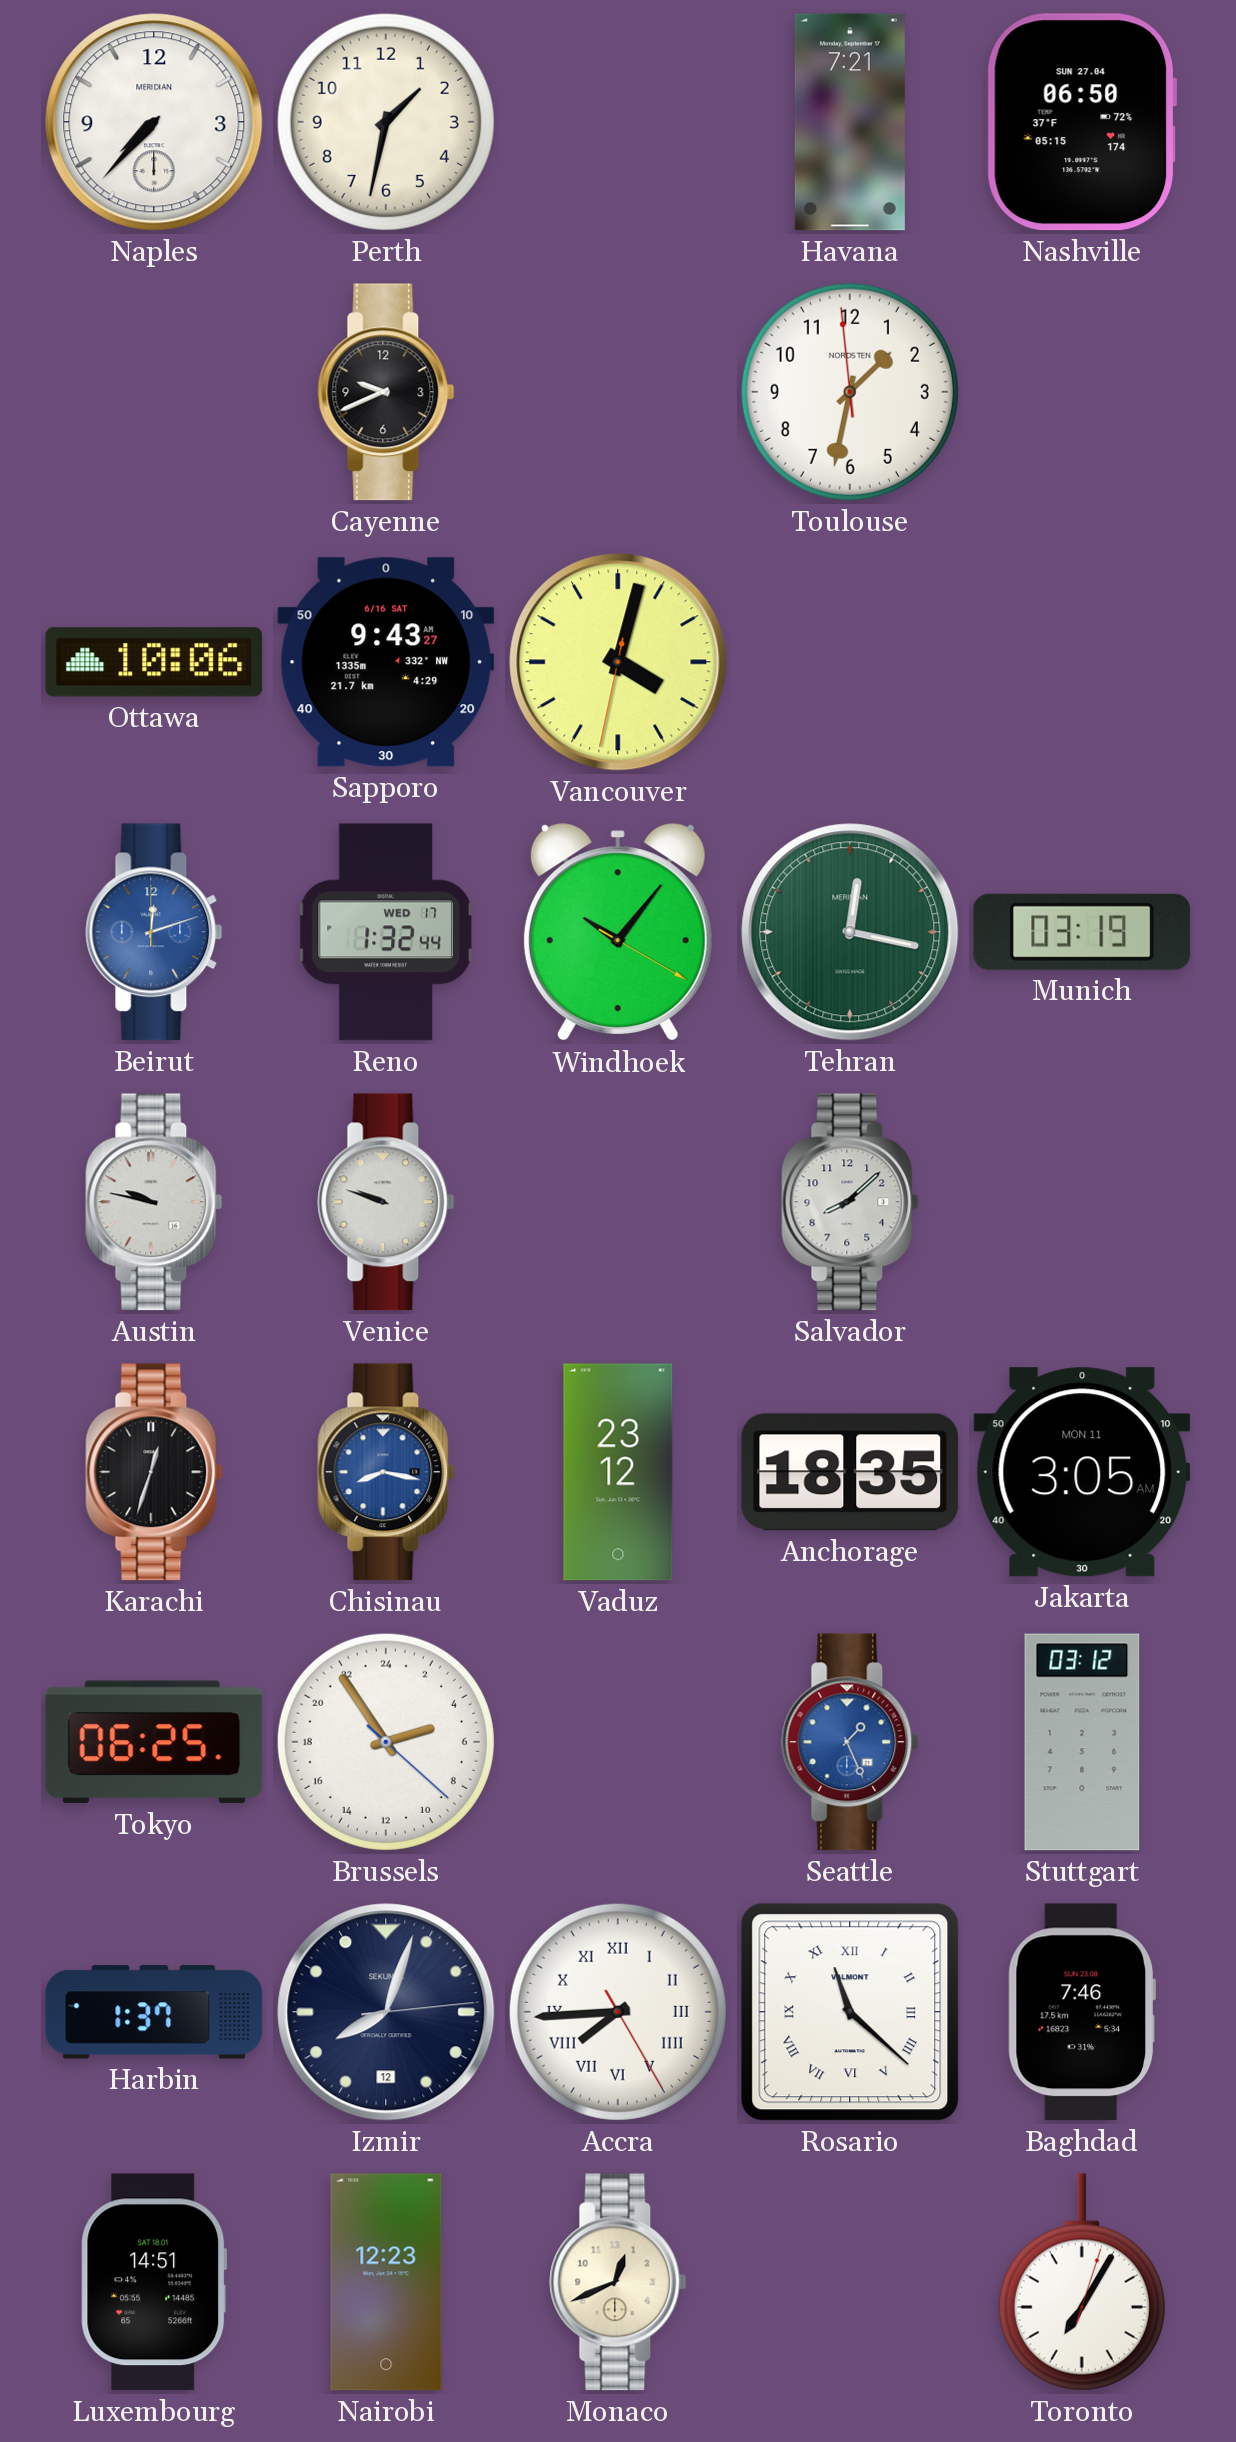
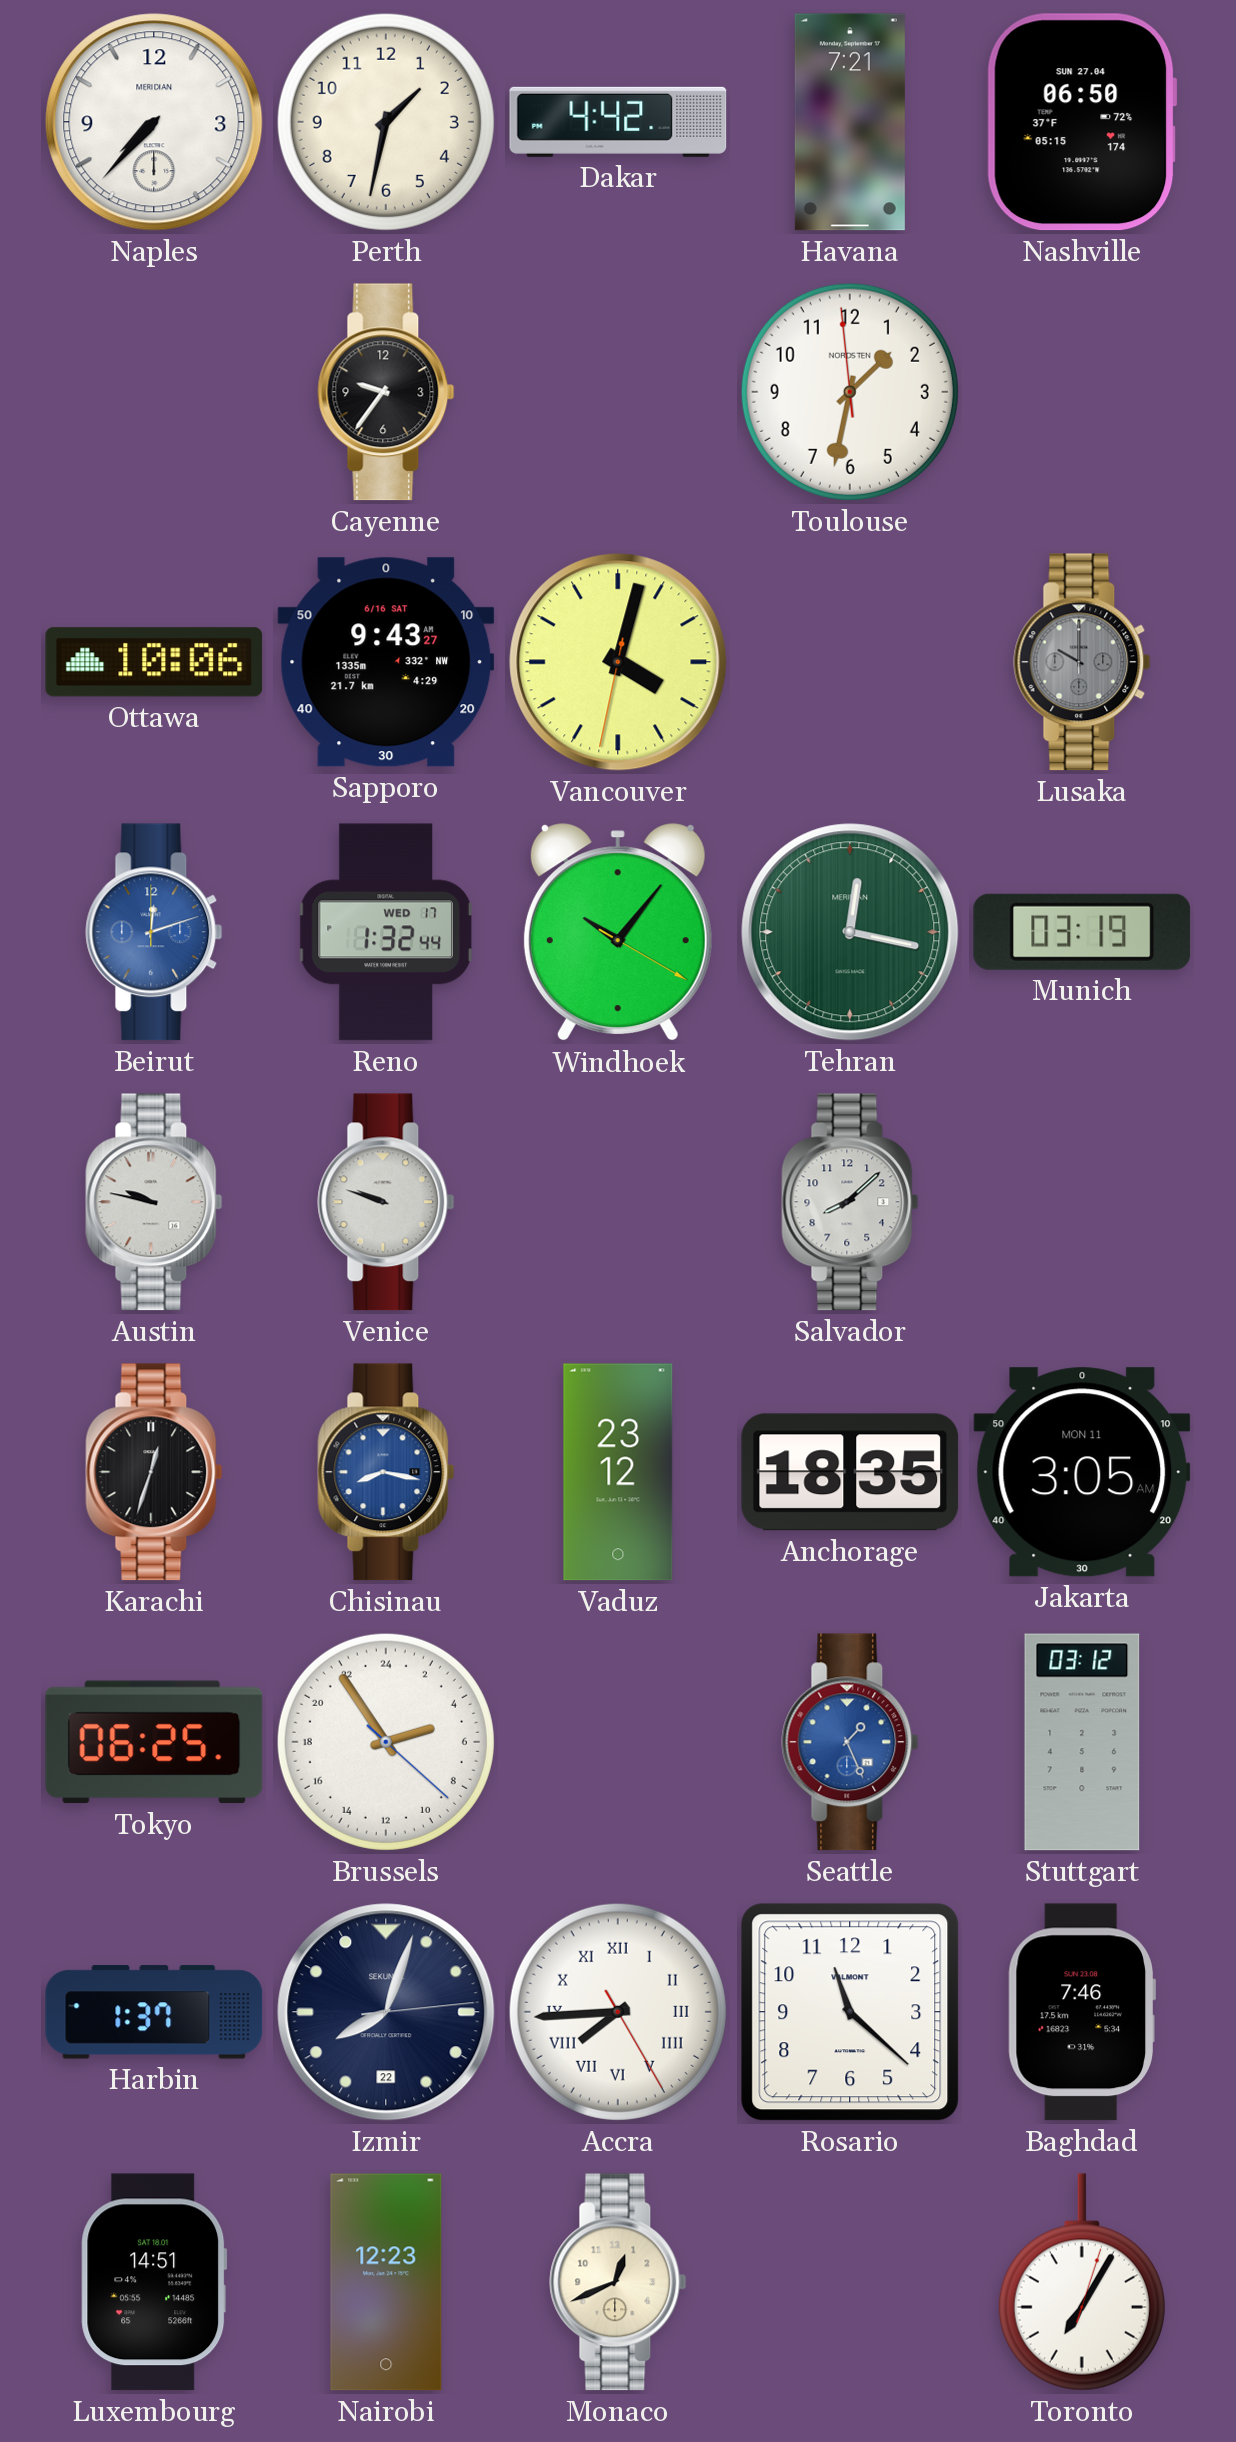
Dakar: none -> 4:42 (618, 122)
Cayenne: 9:41 -> 9:36 (386, 392)
Lusaka: none -> 10:00 (1082, 662)
Izmir date: 12 -> 22 (386, 2012)
Rosario numerals: Roman -> Arabic (850, 2012)
